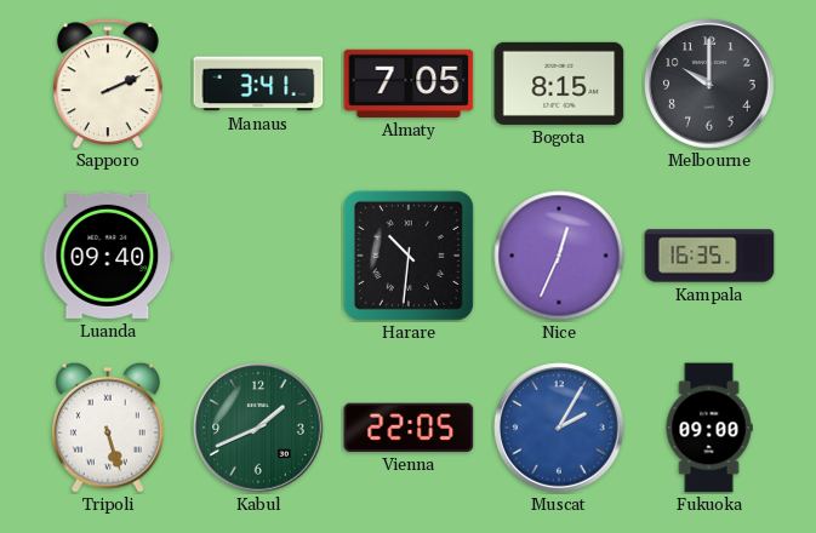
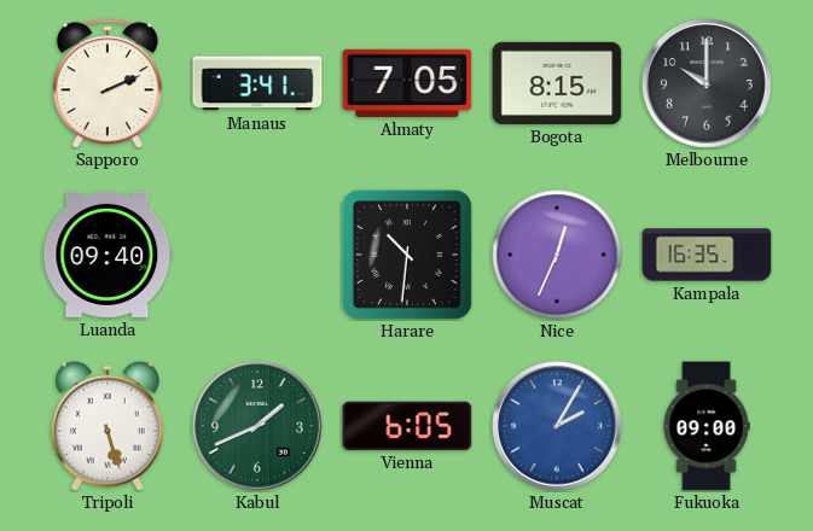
Vienna: 22:05 -> 6:05 (407, 426)
